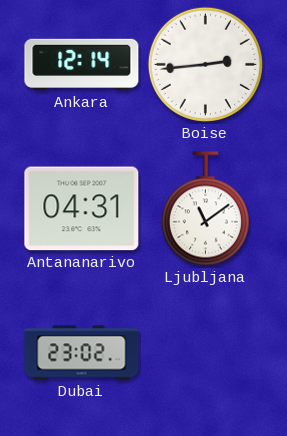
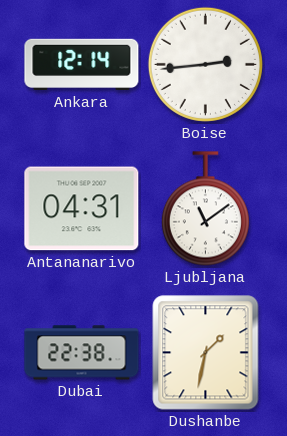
Dubai: 23:02 -> 22:38 (82, 353)
Dushanbe: none -> 1:32 (206, 353)
